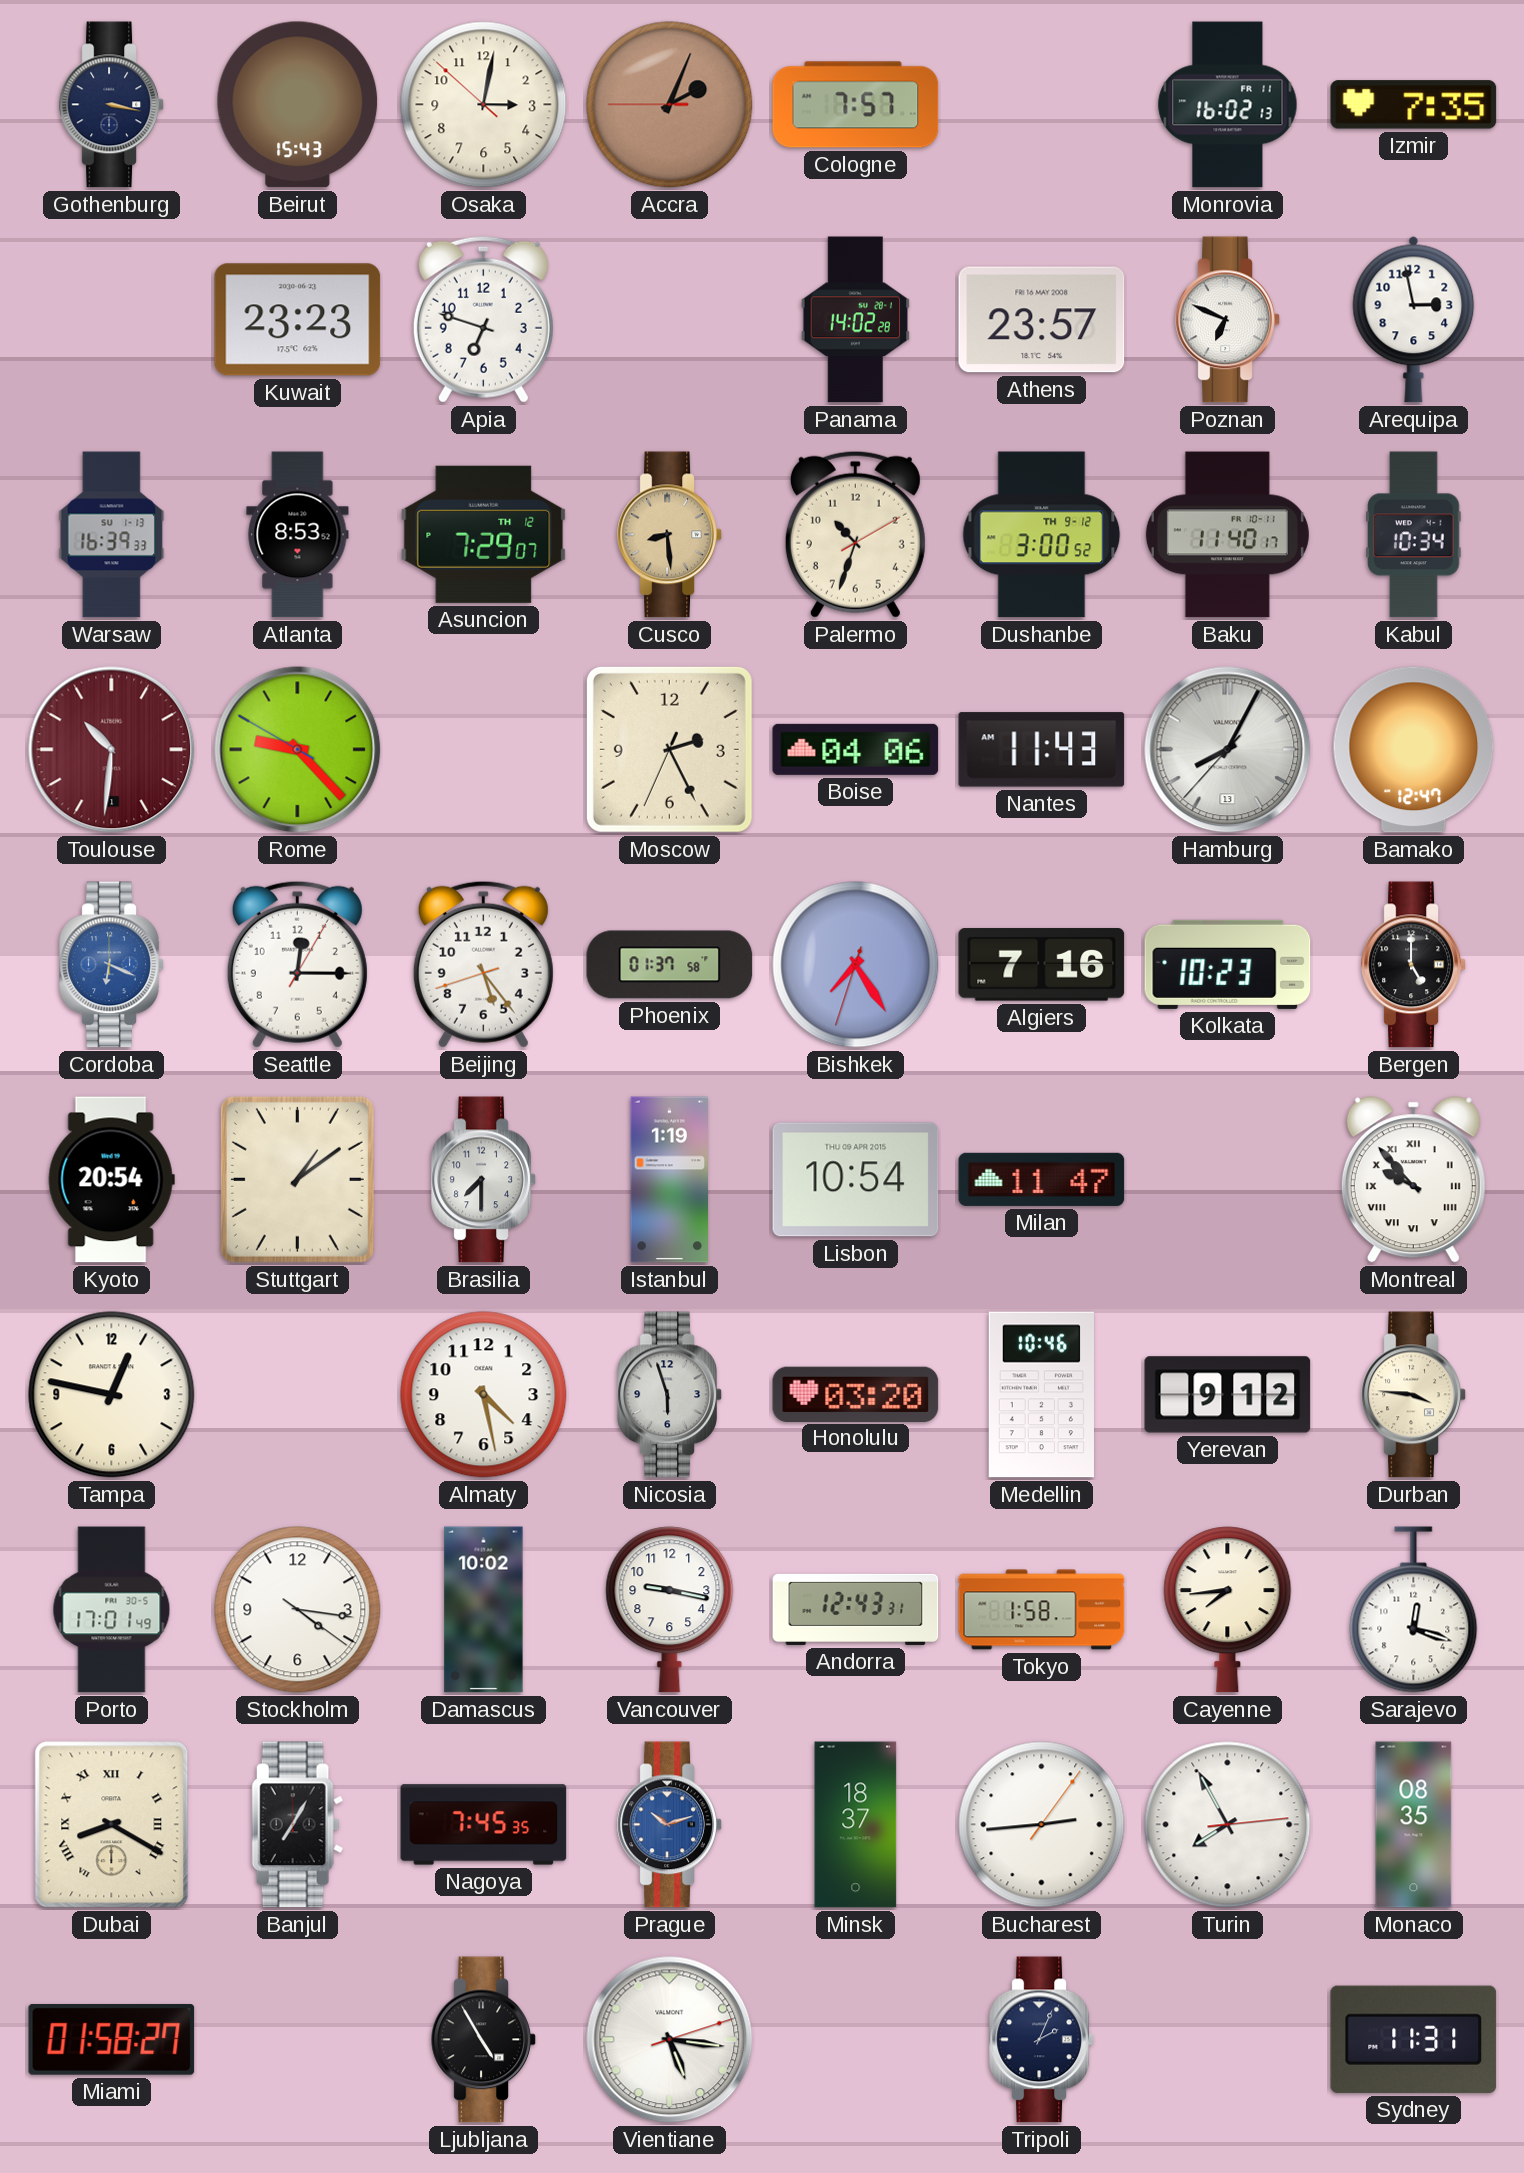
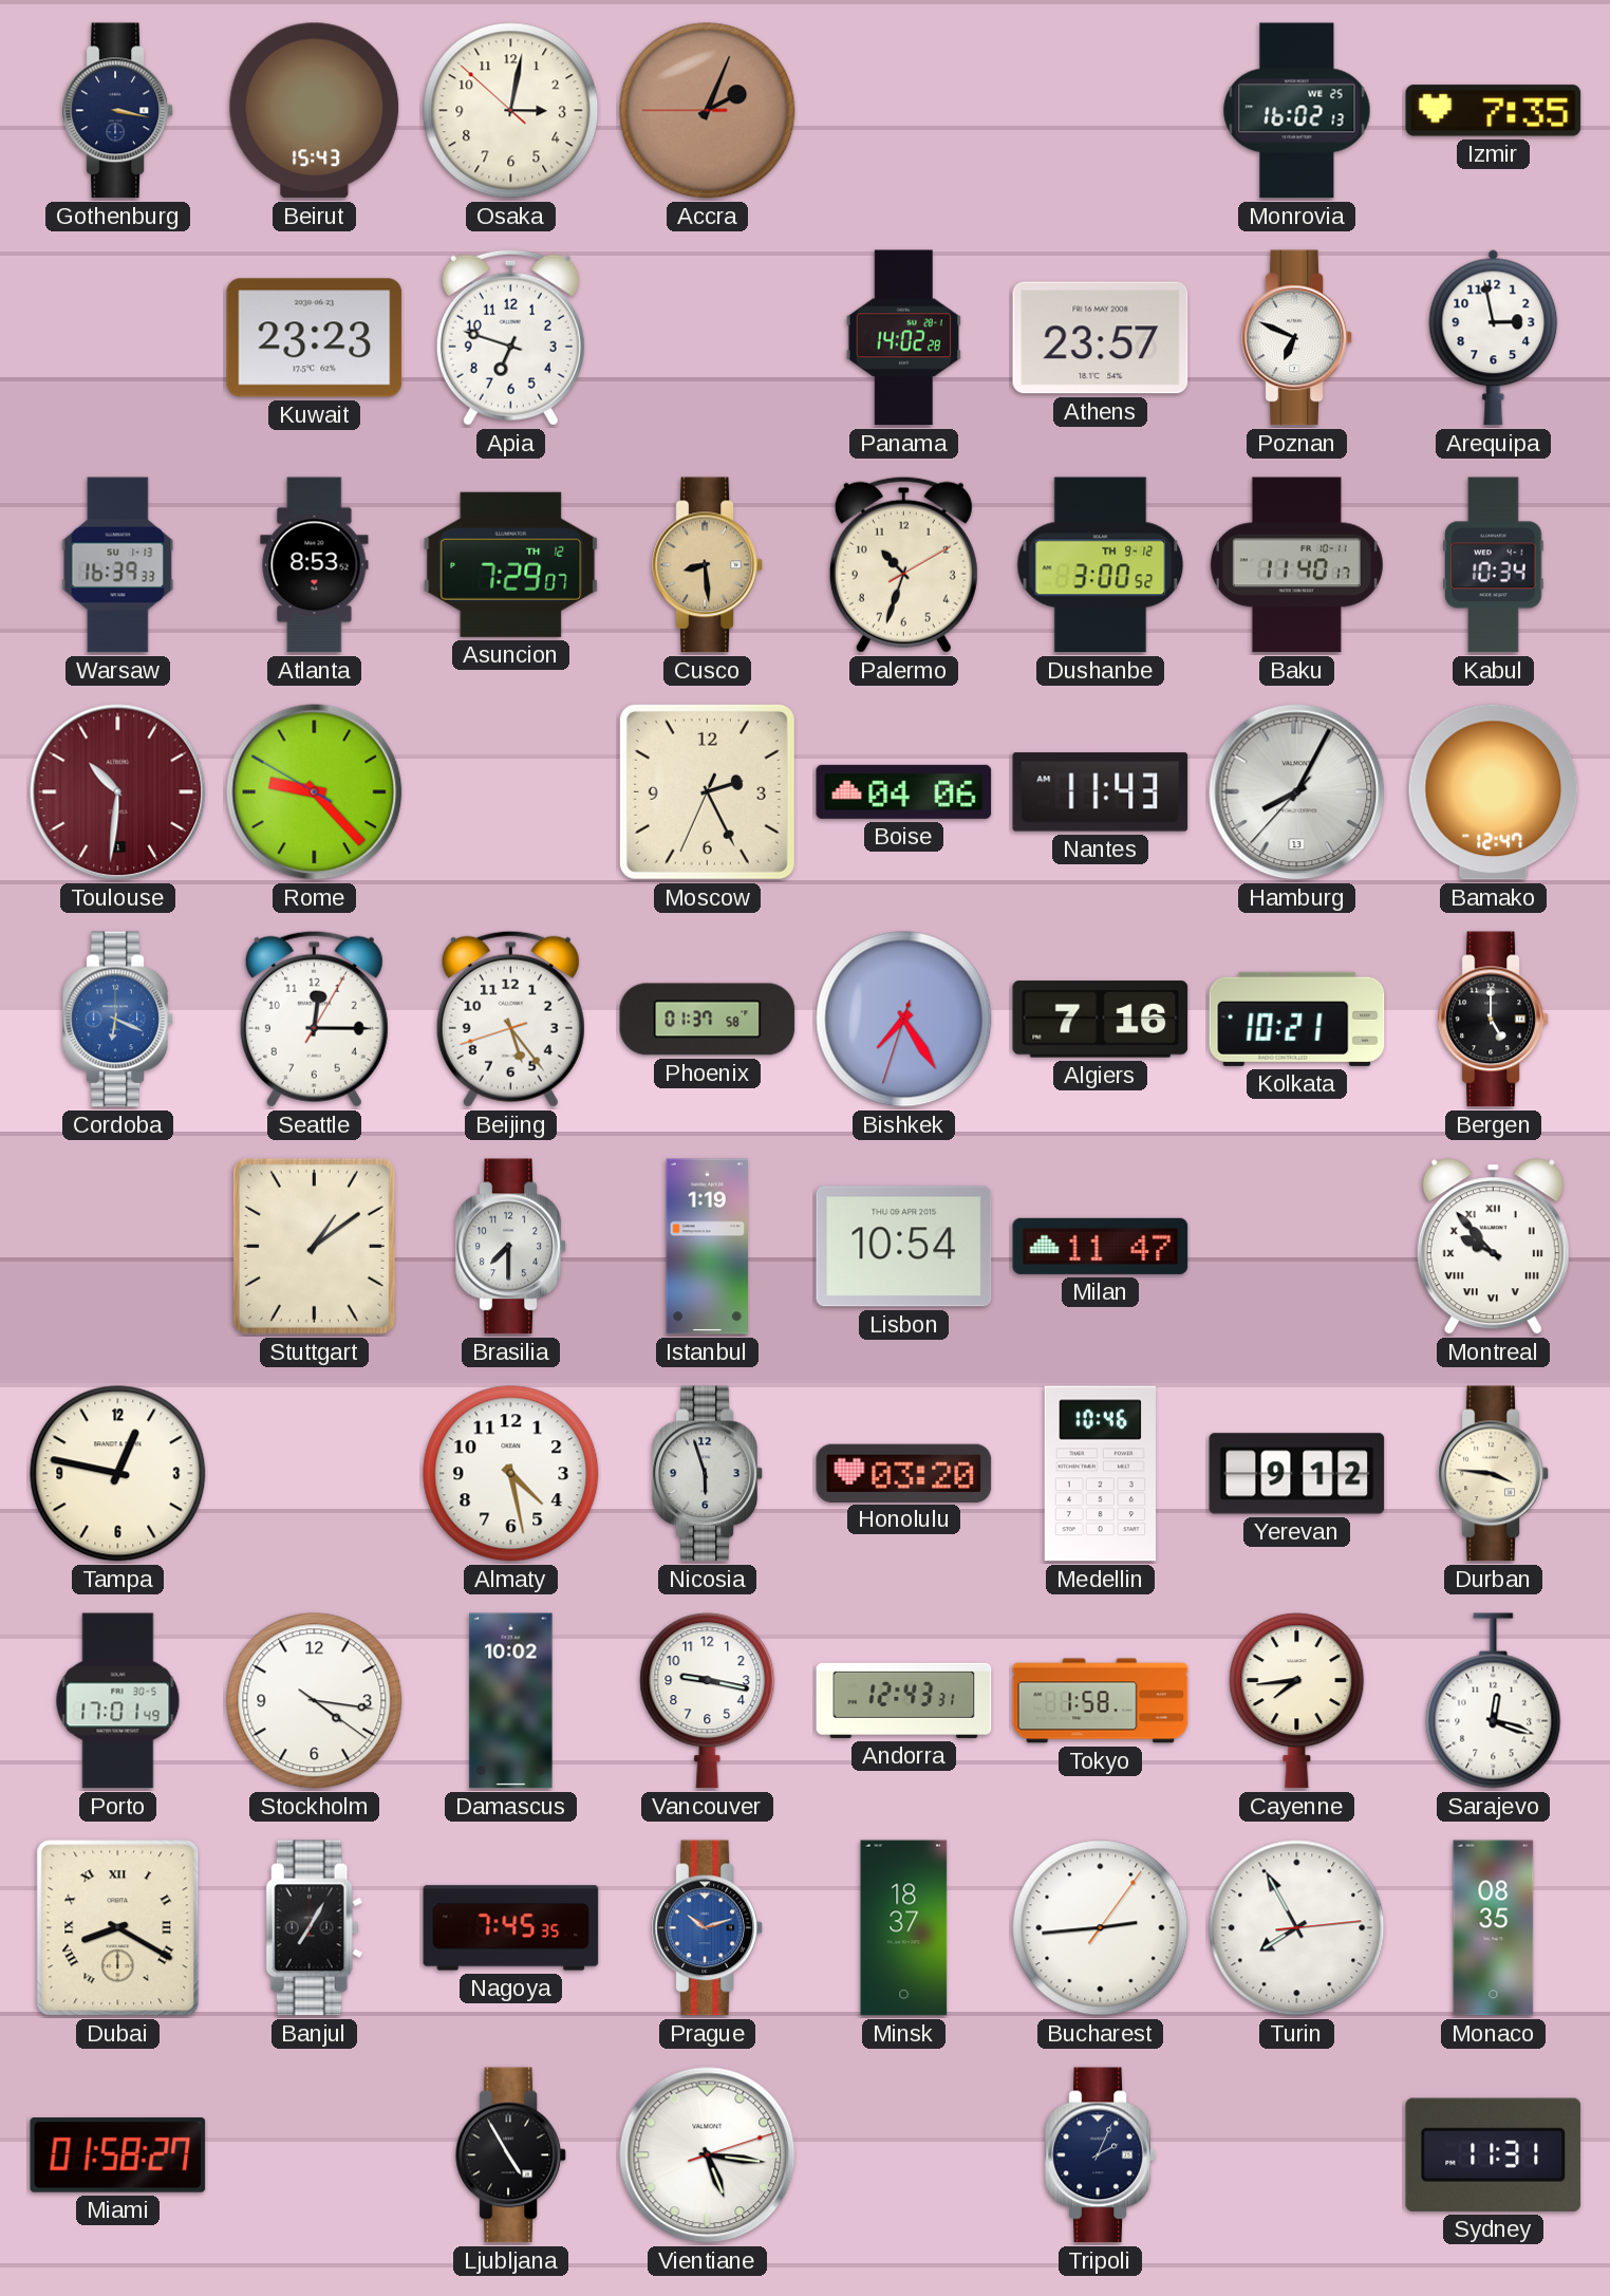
Cologne: 7:57 -> none (856, 105)
Monrovia date: FR 11 -> WE 25 (1297, 111)
Kolkata: 10:23 -> 10:21 (1297, 1019)
Kyoto: 20:54 -> none (111, 1180)
